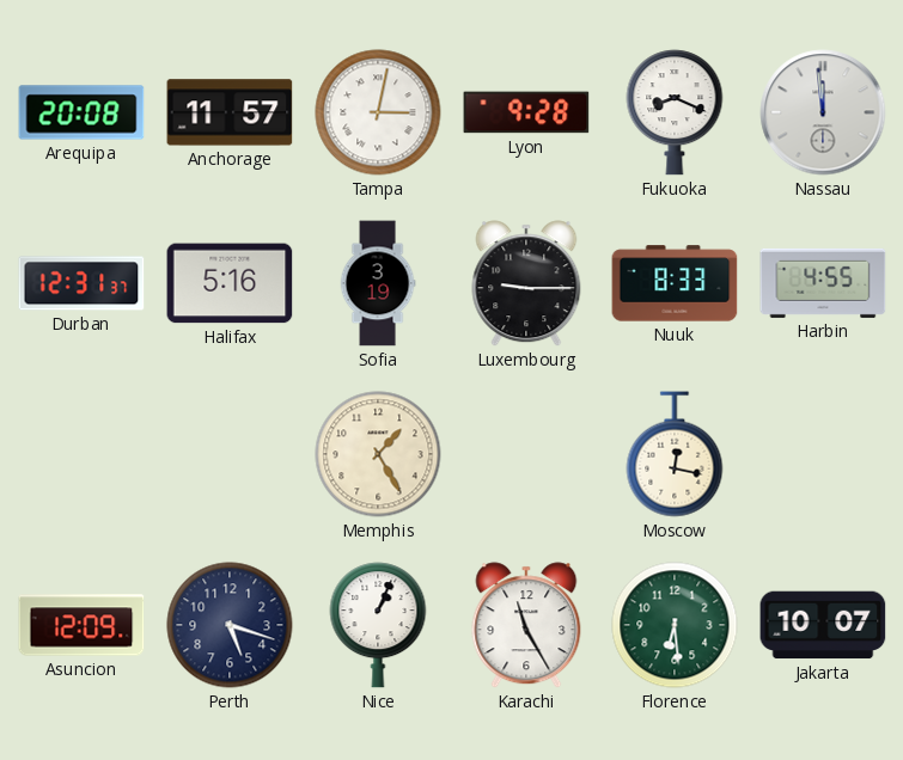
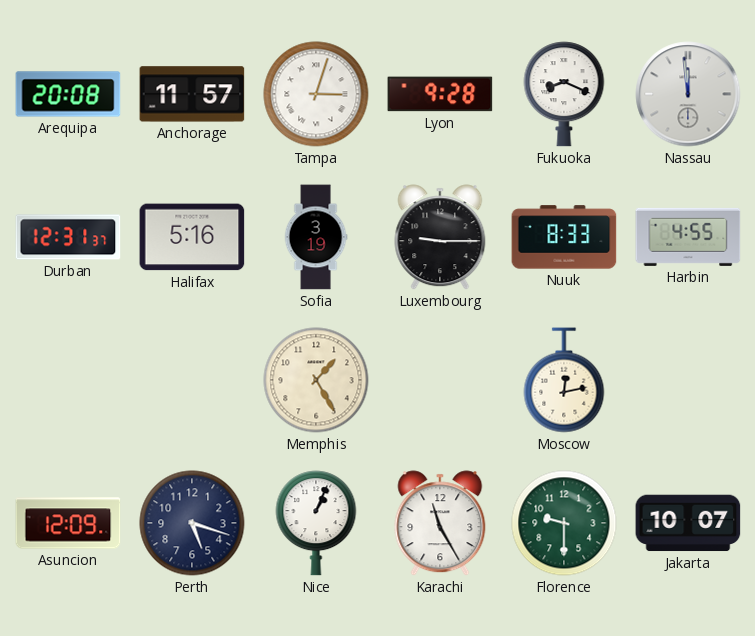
Tampa: 3:02 -> 3:03 (316, 94)
Moscow: 12:17 -> 12:13 (564, 380)
Florence: 6:29 -> 9:30 (564, 523)
